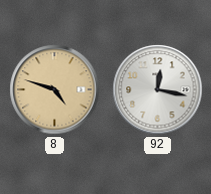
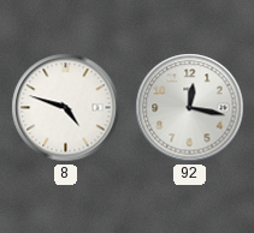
8 dial: champagne -> white (66, 108)
